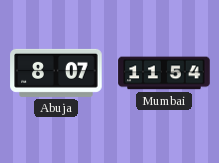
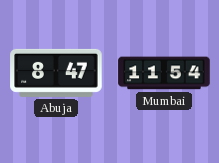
Abuja: 8:07 -> 8:47 (56, 73)
